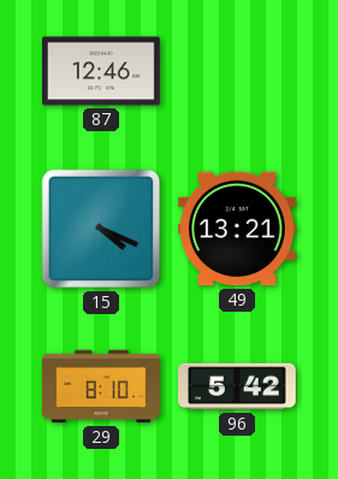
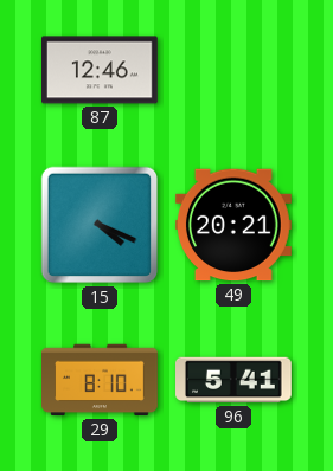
49: 13:21 -> 20:21 (235, 225)
96: 5:42 -> 5:41 (235, 380)
